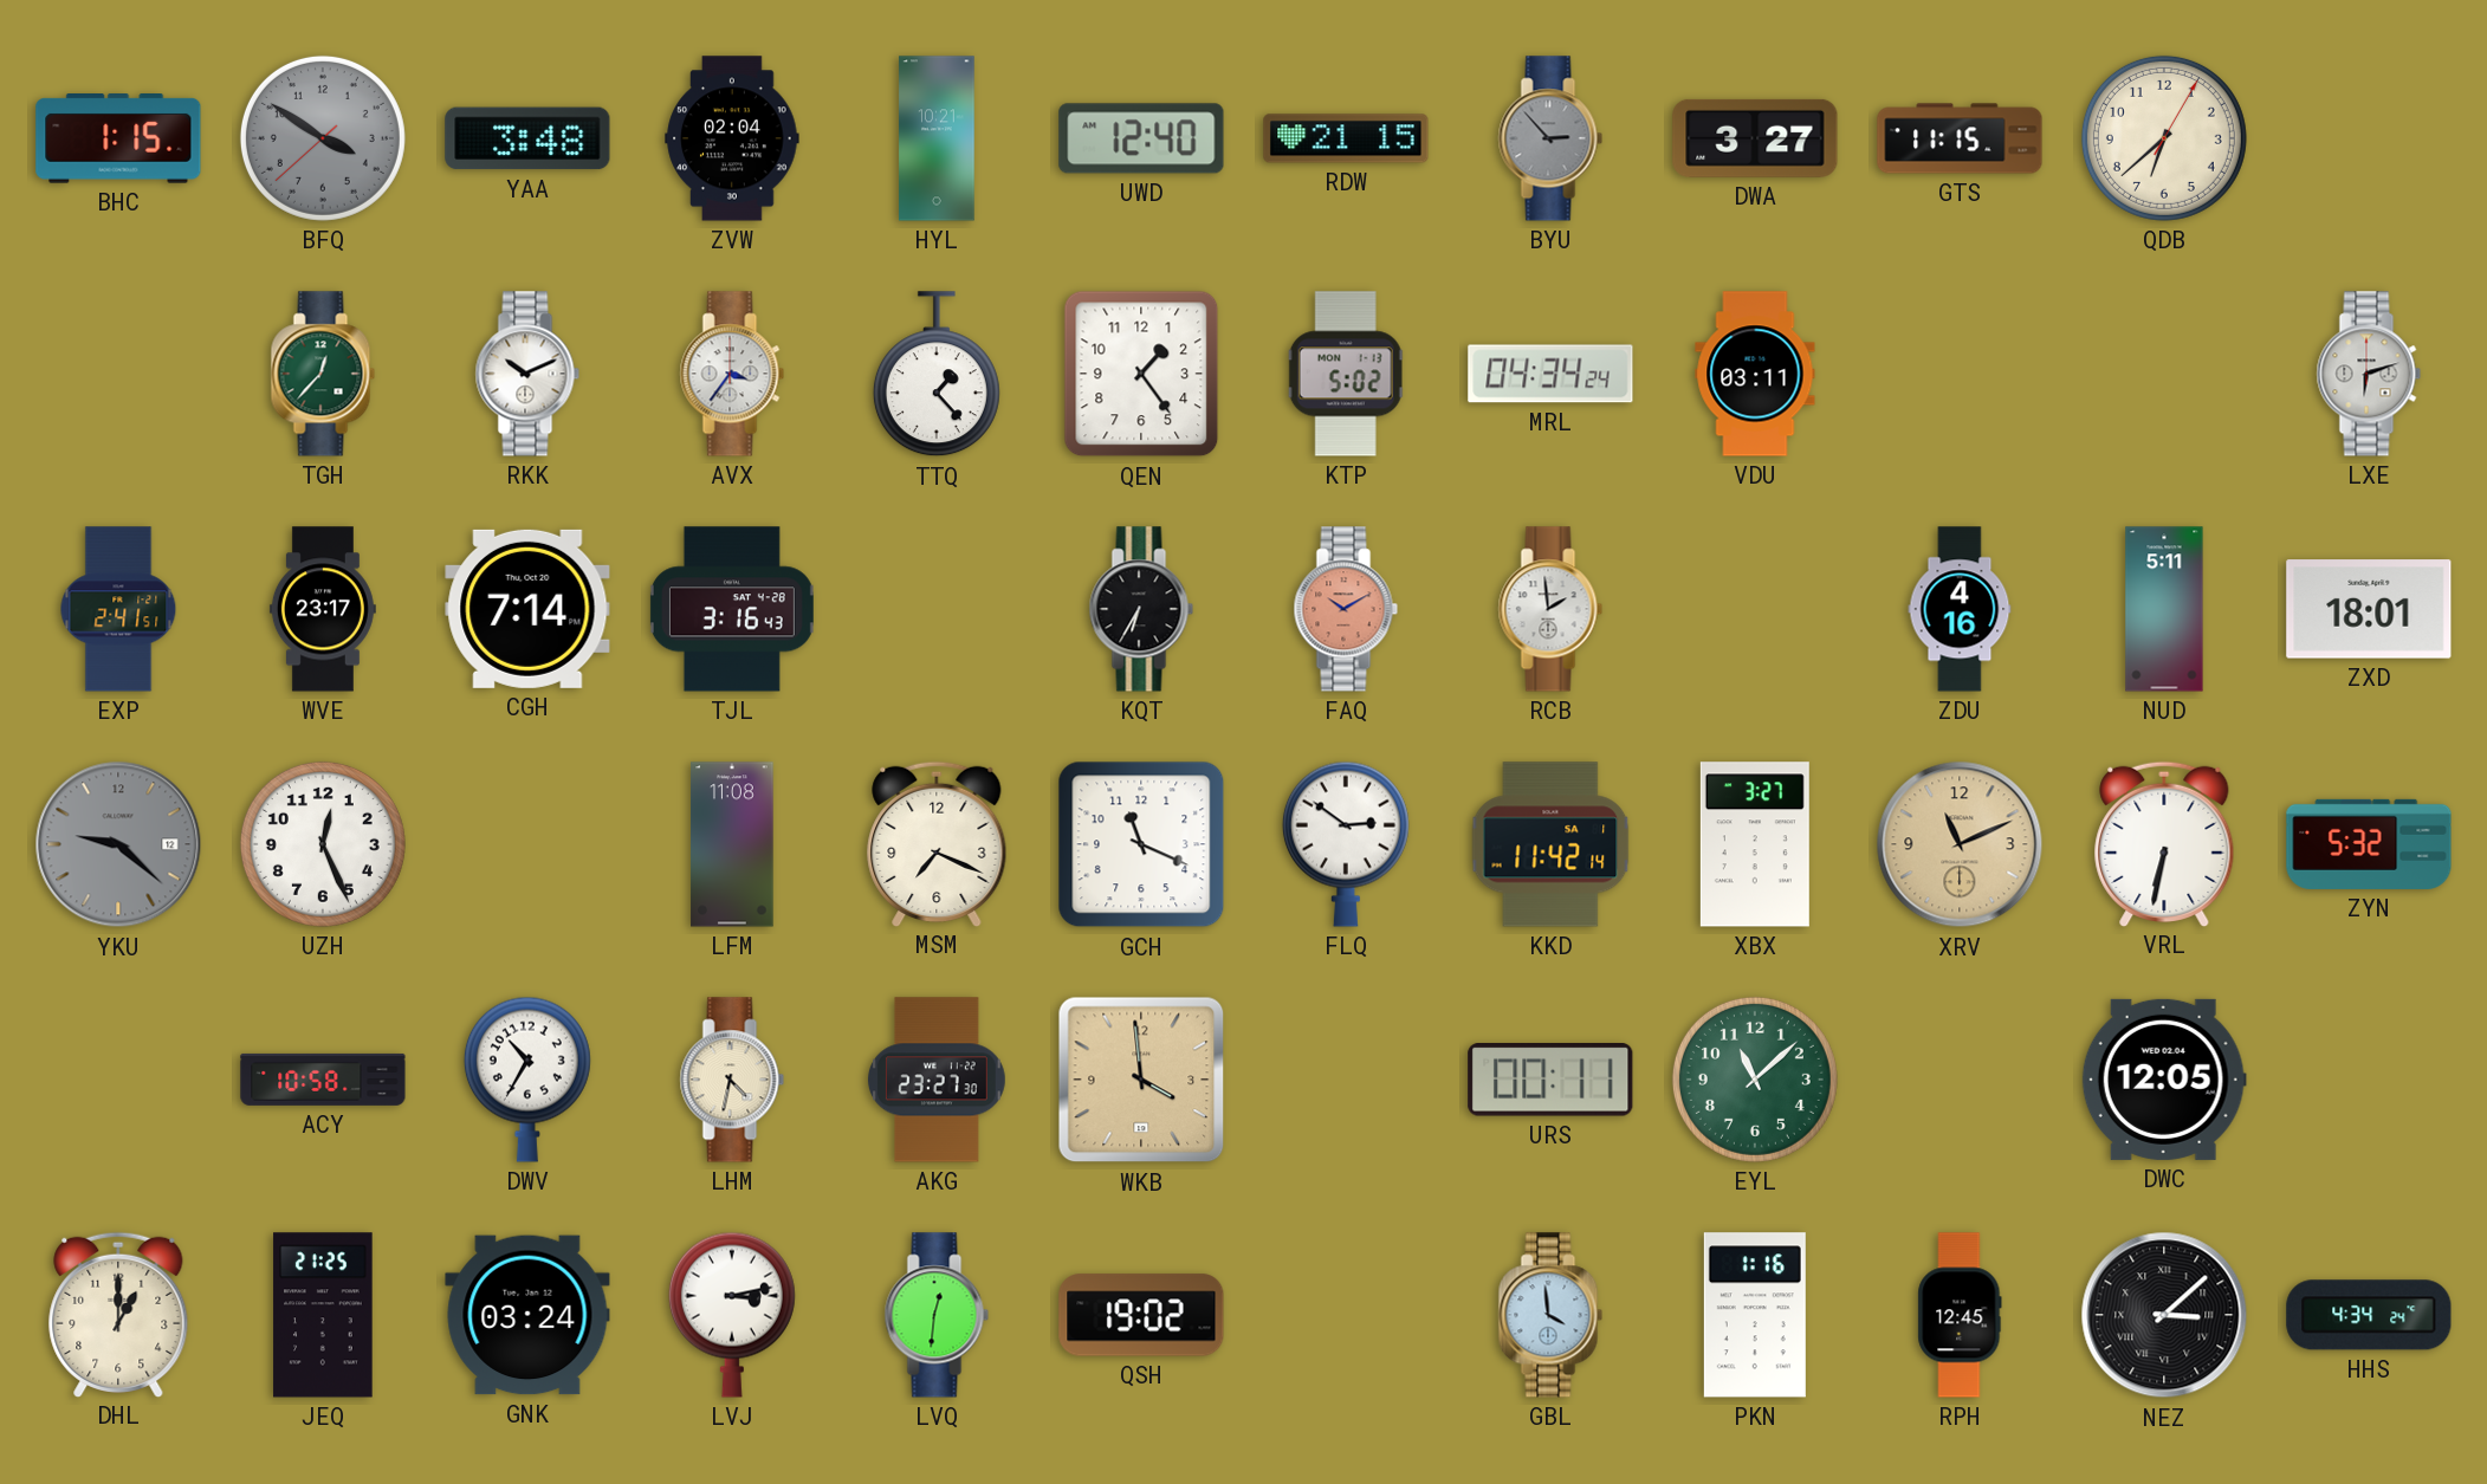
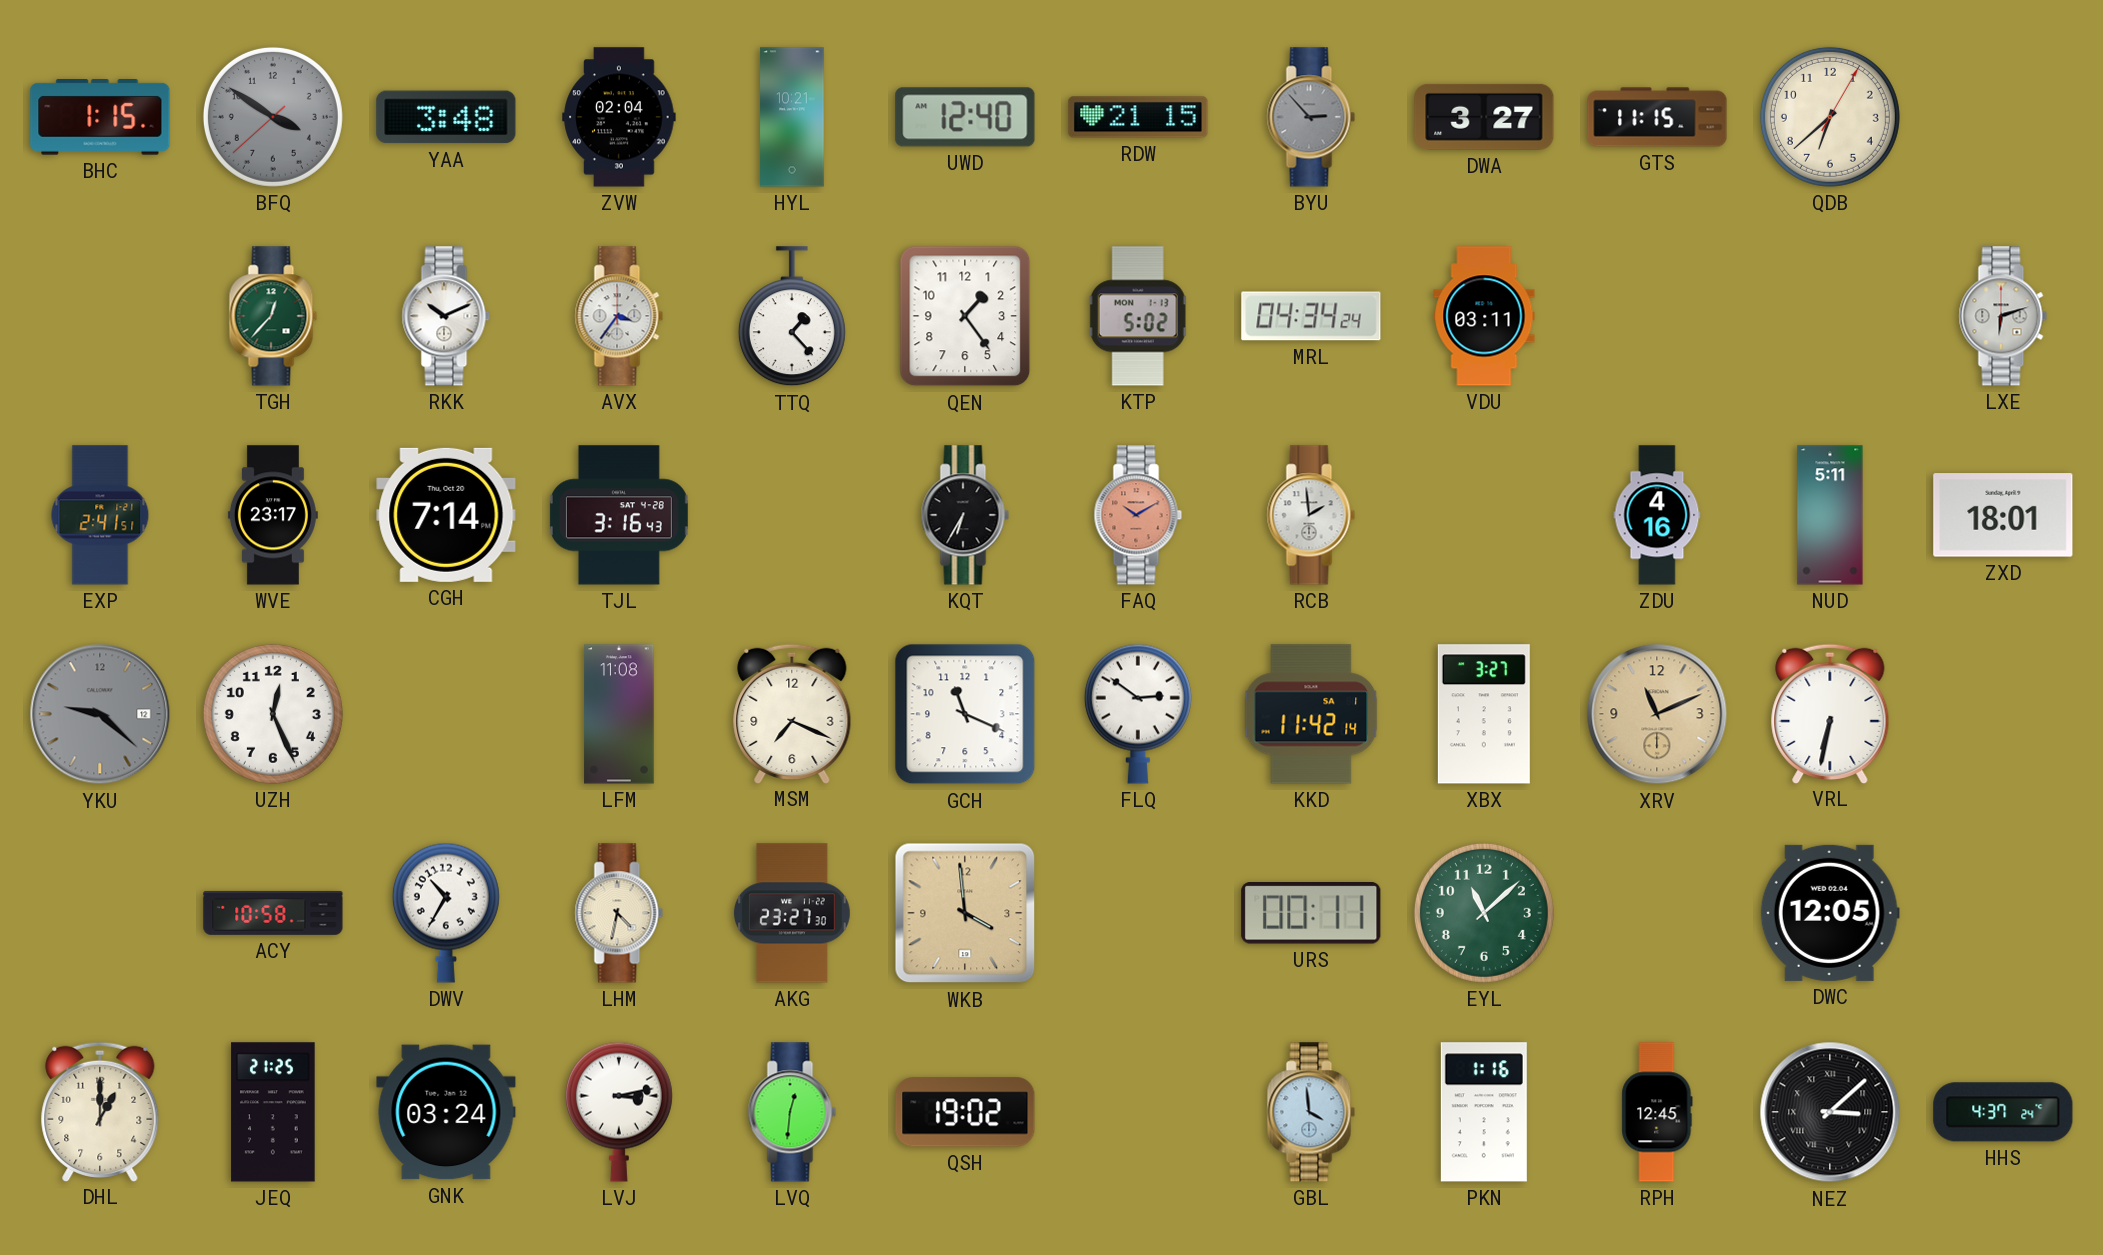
ZYN: 5:32 -> none (2369, 844)
HHS: 4:34 -> 4:37 (2003, 1112)
